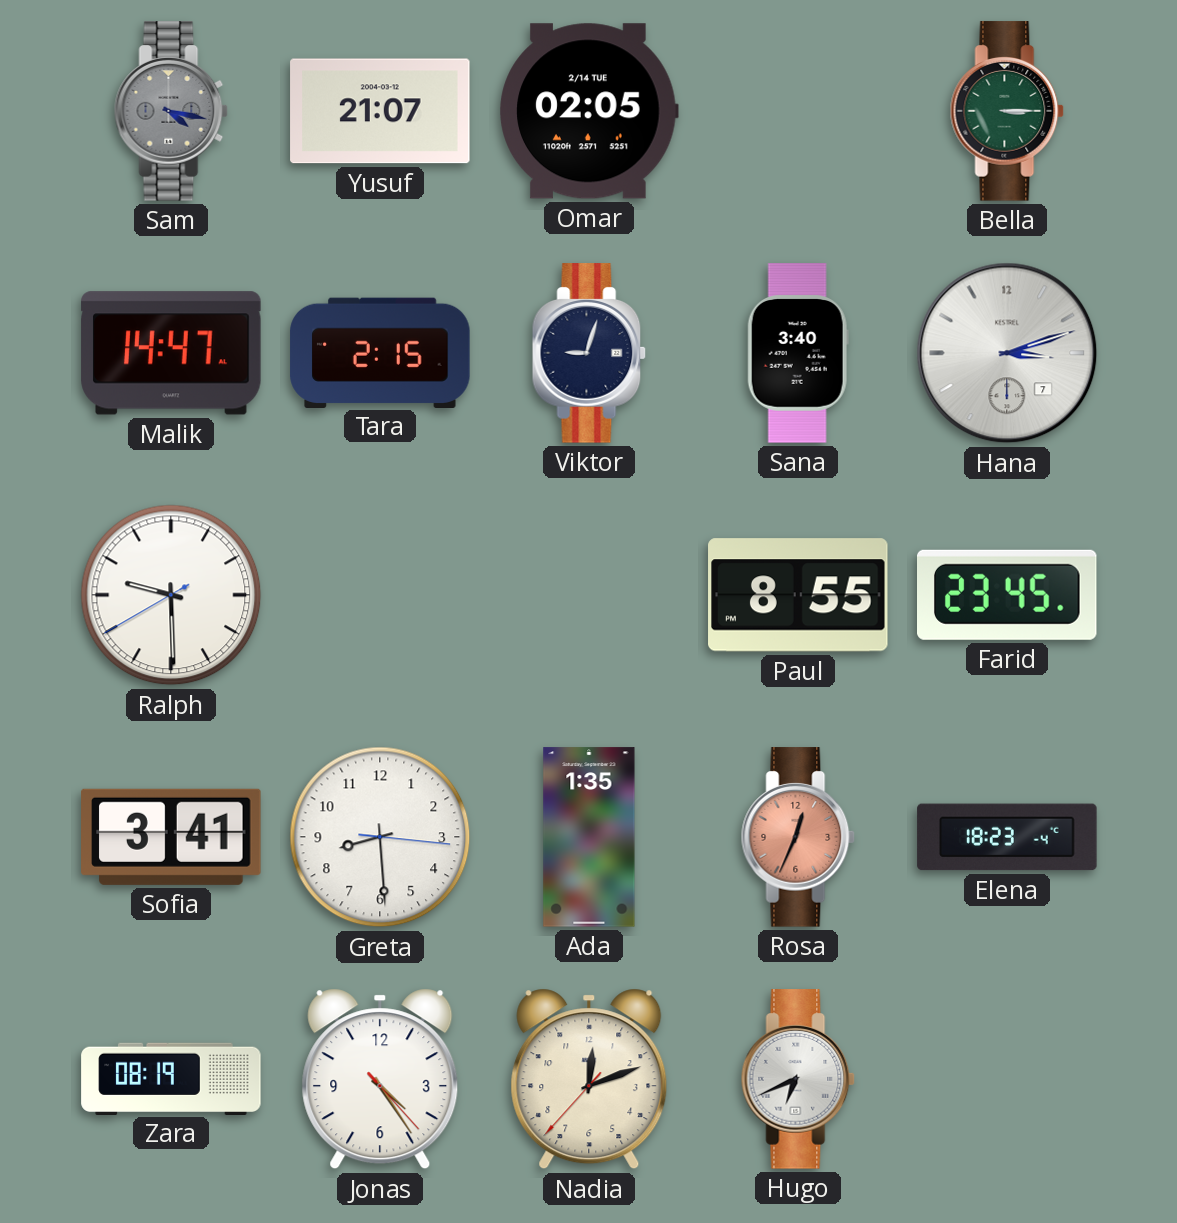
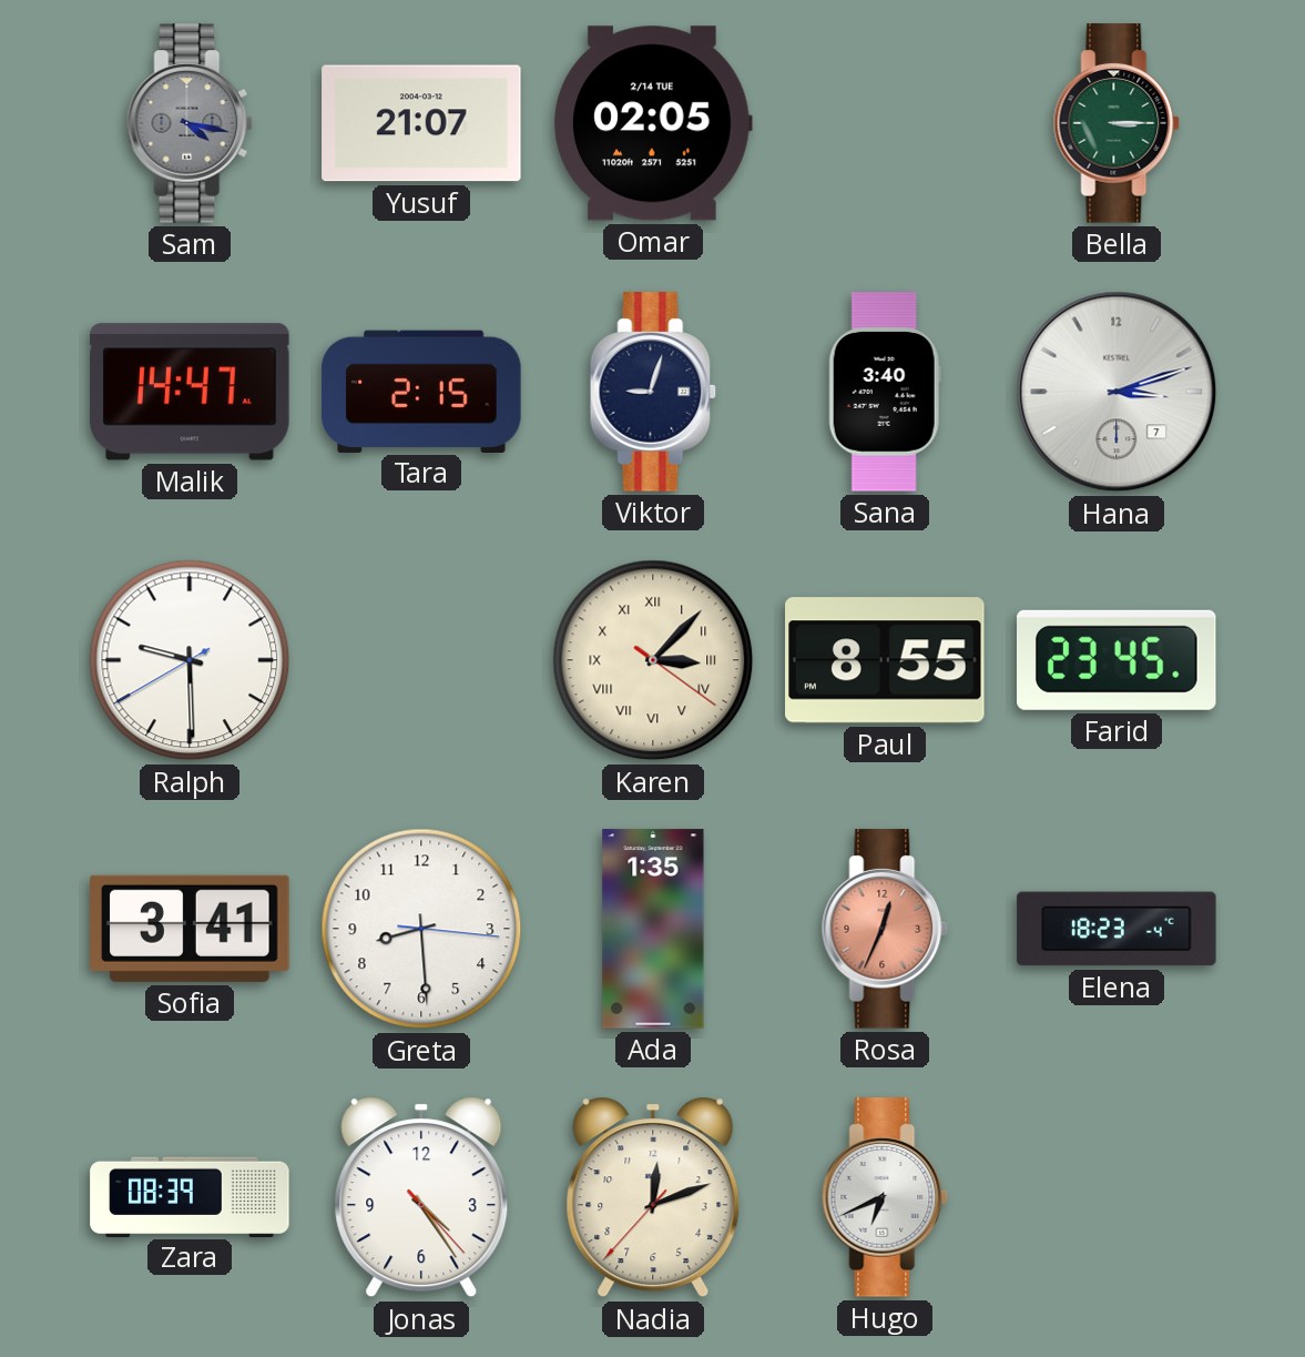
Karen: none -> 3:07 (653, 660)
Zara: 08:19 -> 08:39 (190, 1196)
